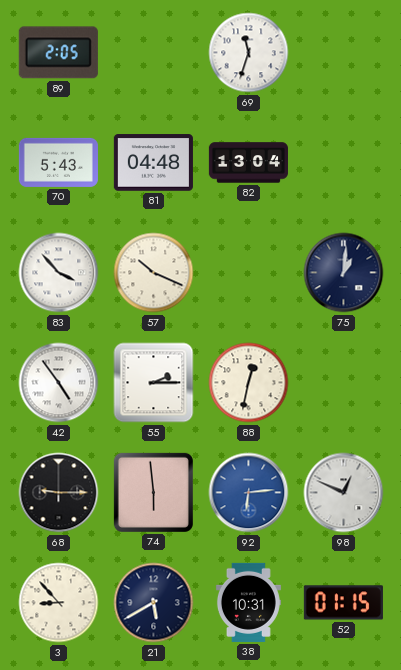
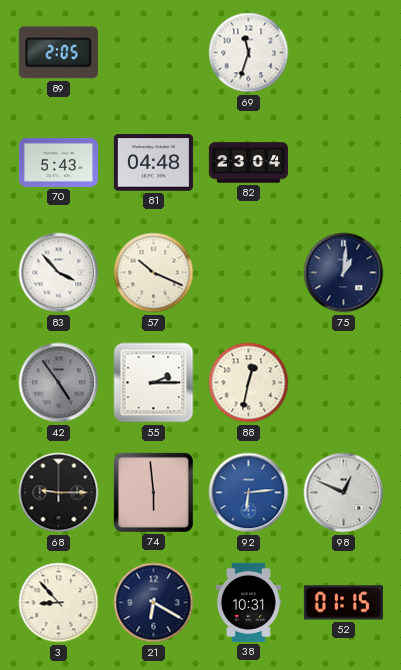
82: 13:04 -> 23:04 (248, 163)
42 dial: white -> grey (59, 383)
21: 5:40 -> 6:20 (154, 603)
